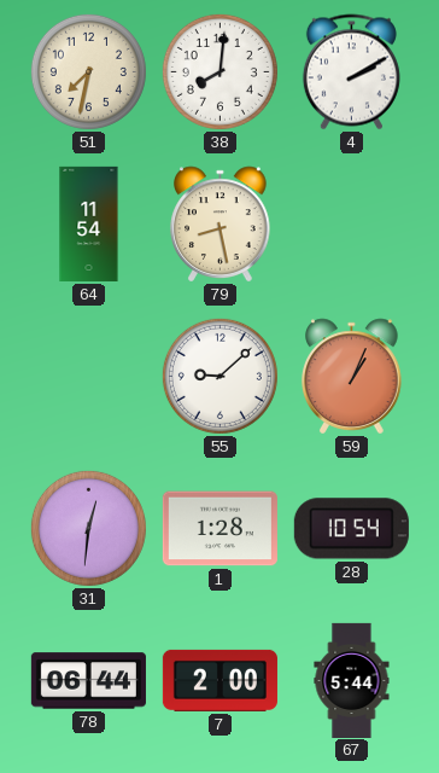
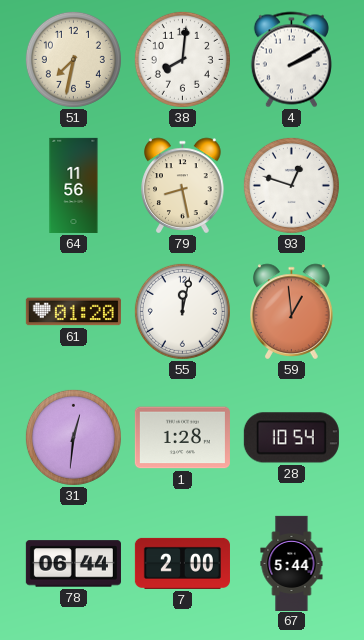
64: 11:54 -> 11:56 (74, 185)
93: none -> 12:48 (291, 185)
61: none -> 01:20 (73, 312)
55: 9:08 -> 12:02 (182, 311)
59: 1:04 -> 12:59 (292, 312)
